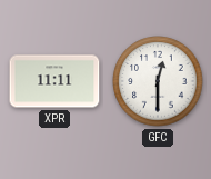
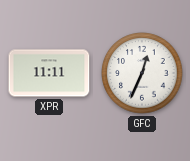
GFC: 12:30 -> 12:34 (142, 73)
